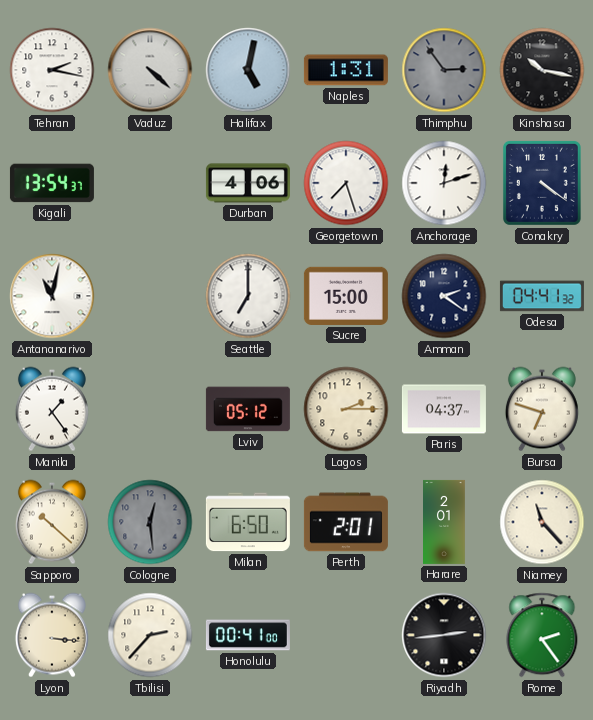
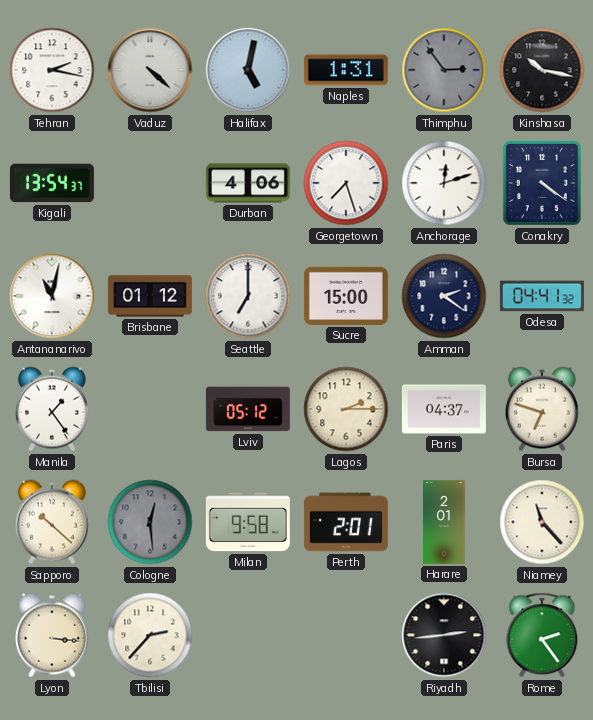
Brisbane: none -> 01:12 (150, 296)
Milan: 6:50 -> 9:58 (248, 522)
Honolulu: 00:41 -> none (248, 635)
